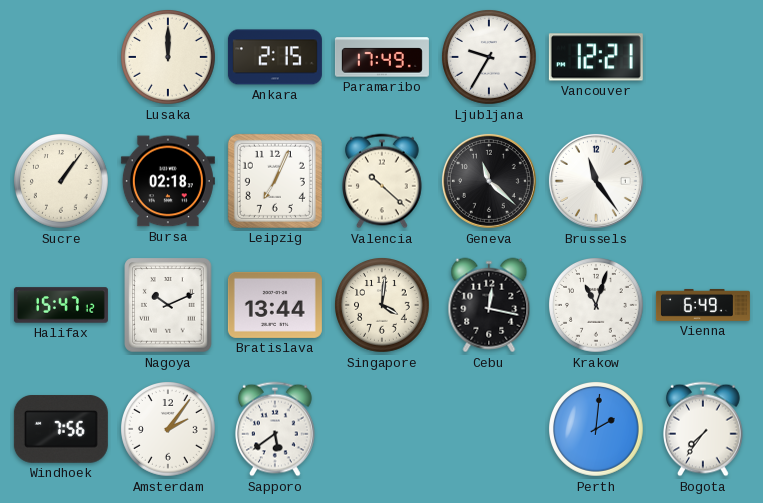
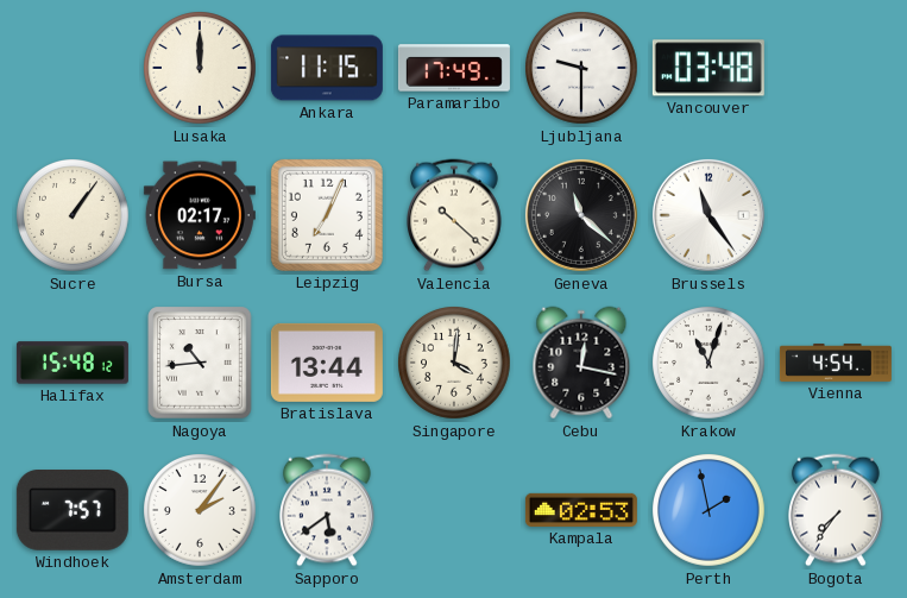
Ankara: 2:15 -> 11:15 (327, 68)
Ljubljana: 9:35 -> 9:30 (582, 69)
Vancouver: 12:21 -> 03:48 (708, 68)
Bursa: 02:18 -> 02:17 (200, 215)
Halifax: 15:47 -> 15:48 (73, 363)
Nagoya: 10:11 -> 10:44 (200, 363)
Vienna: 6:49 -> 4:54 (836, 363)
Windhoek: 7:56 -> 7:57 (73, 511)
Kampala: none -> 02:53 (581, 510)
Perth: 2:01 -> 1:58 (710, 511)
